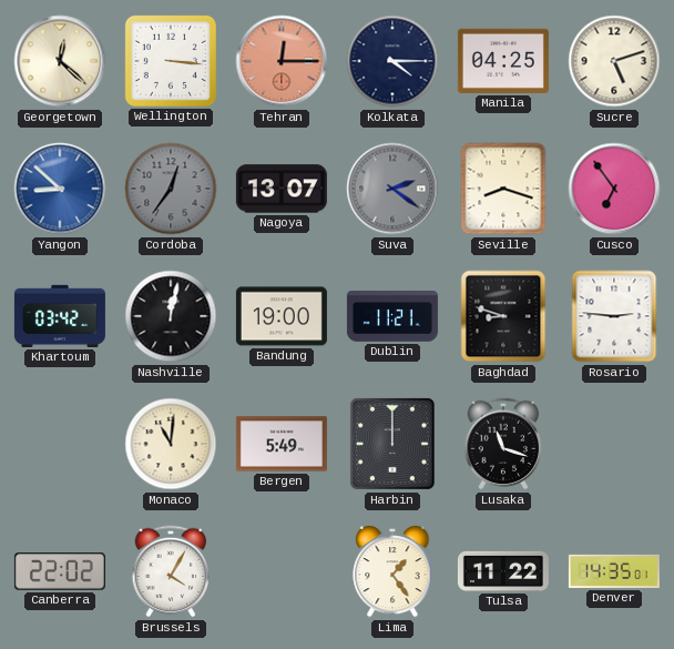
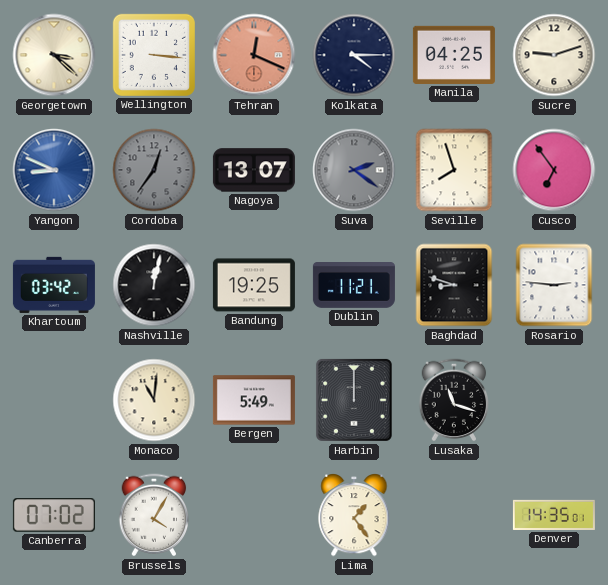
Georgetown: 12:22 -> 3:22 (54, 55)
Tehran: 12:15 -> 12:19 (254, 55)
Sucre: 5:12 -> 9:12 (554, 55)
Yangon: 8:52 -> 8:49 (54, 170)
Seville: 8:18 -> 7:57 (454, 170)
Bandung: 19:00 -> 19:25 (254, 285)
Canberra: 22:02 -> 07:02 (54, 515)
Tulsa: 11:22 -> none (503, 571)
